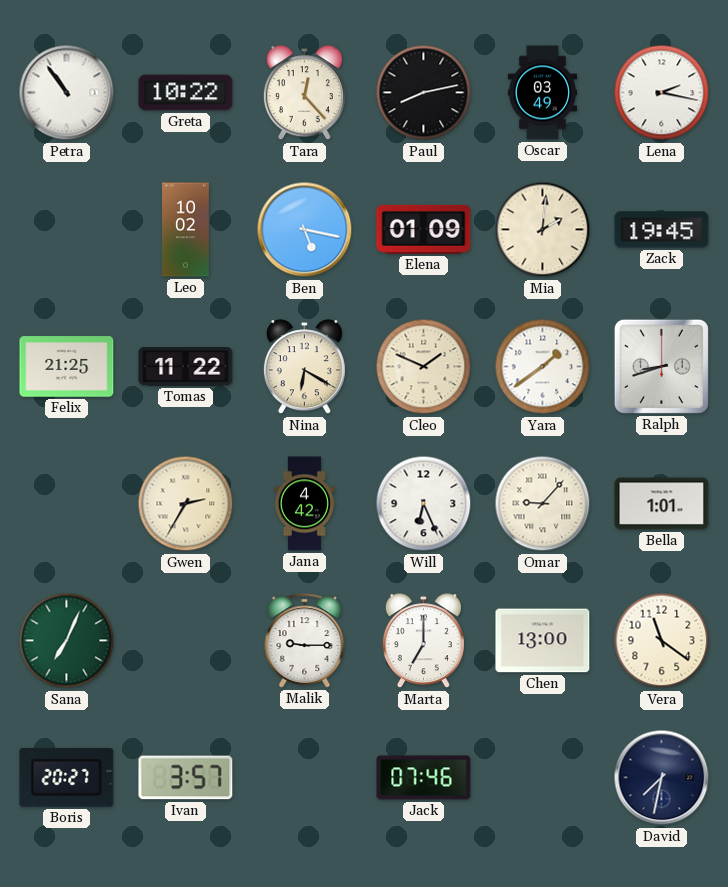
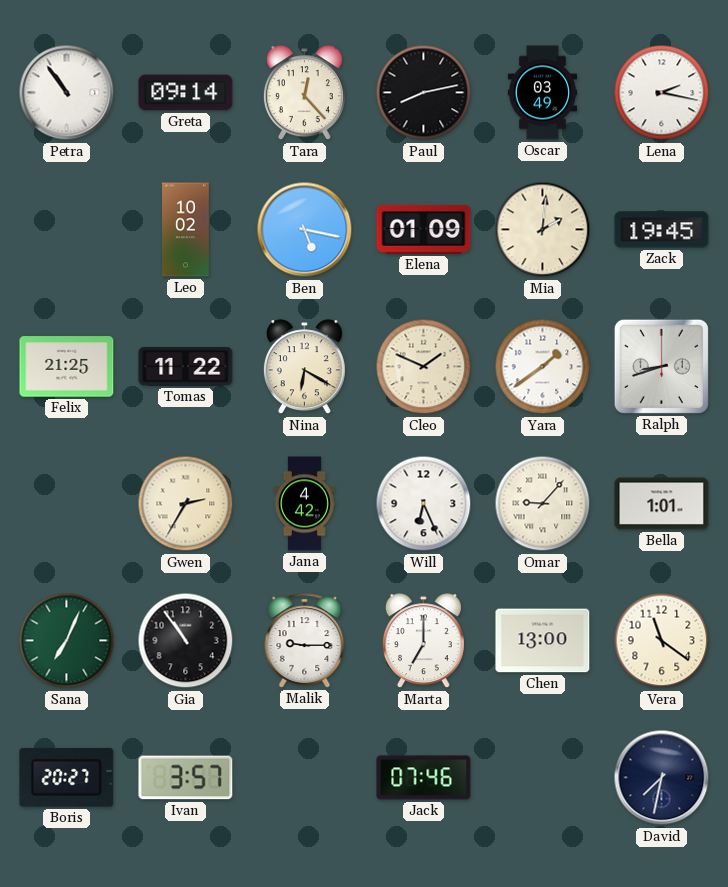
Greta: 10:22 -> 09:14 (186, 93)
Gia: none -> 10:54 (186, 641)
